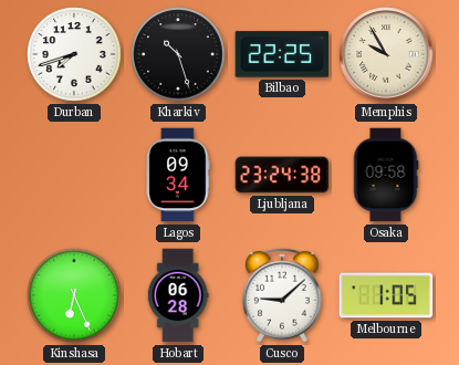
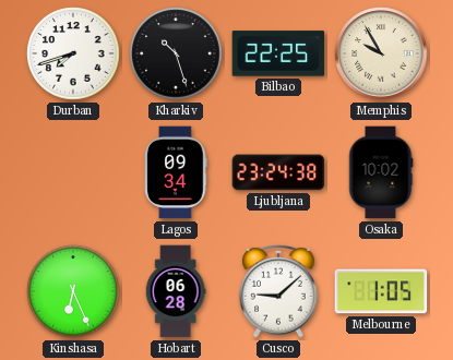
Osaka: 09:58 -> 10:02 (381, 172)
